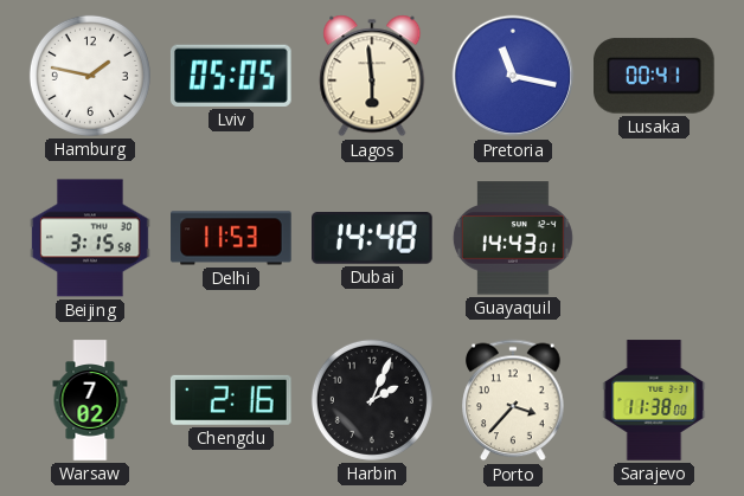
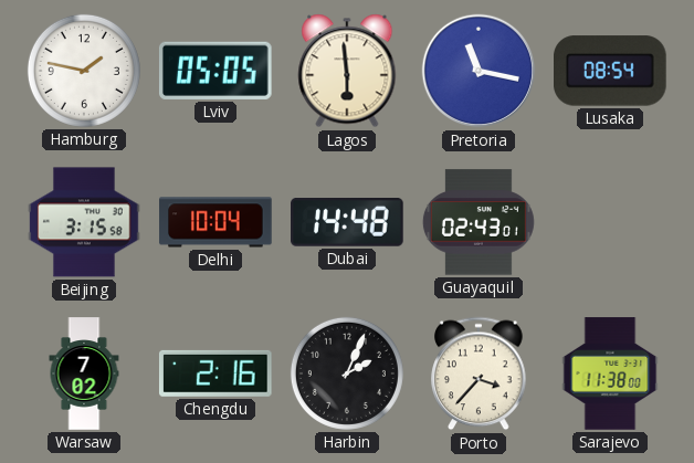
Lusaka: 00:41 -> 08:54 (611, 71)
Delhi: 11:53 -> 10:04 (215, 222)
Guayaquil: 14:43 -> 02:43 (479, 222)
